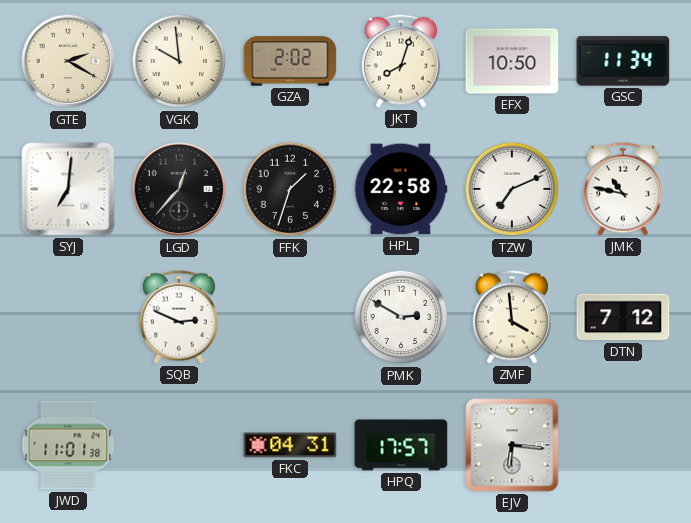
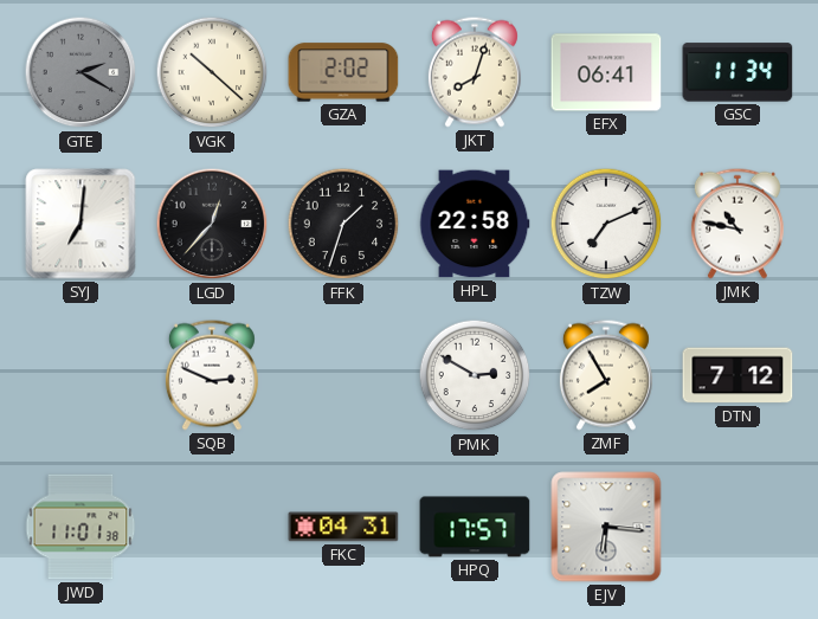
GTE dial: cream -> grey (80, 72)
VGK: 9:59 -> 10:22 (212, 72)
EFX: 10:50 -> 06:41 (606, 72)
ZMF: 3:59 -> 7:55 (606, 375)
